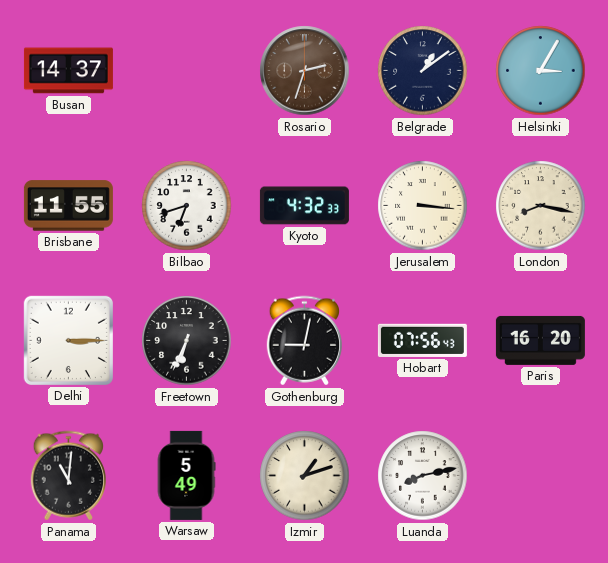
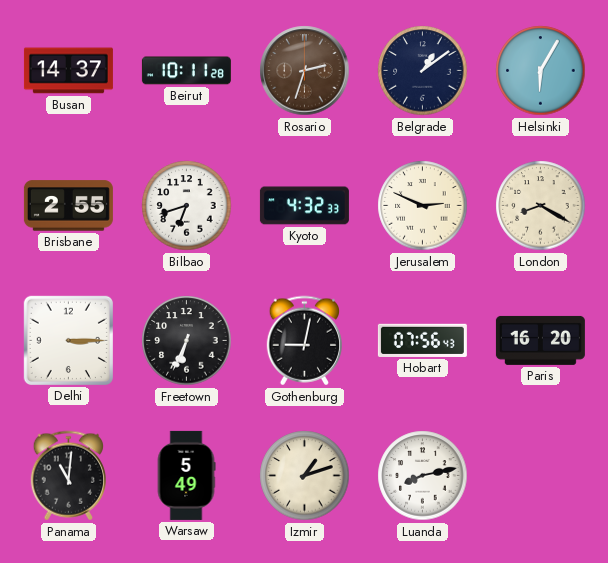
Beirut: none -> 10:11 (186, 71)
Helsinki: 3:05 -> 6:05 (541, 71)
Brisbane: 11:55 -> 2:55 (68, 206)
Jerusalem: 3:16 -> 2:49 (423, 206)
London: 8:17 -> 8:20 (541, 206)
